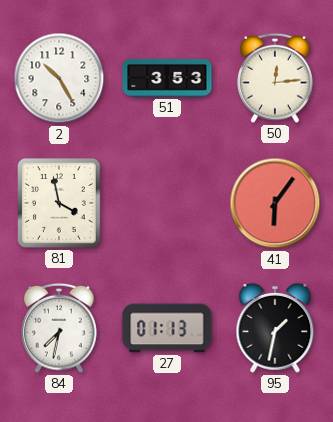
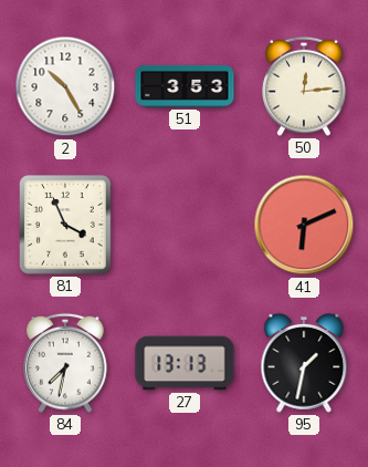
81: 3:58 -> 3:56 (66, 226)
41: 6:06 -> 6:11 (304, 225)
27: 01:13 -> 13:13 (185, 363)
